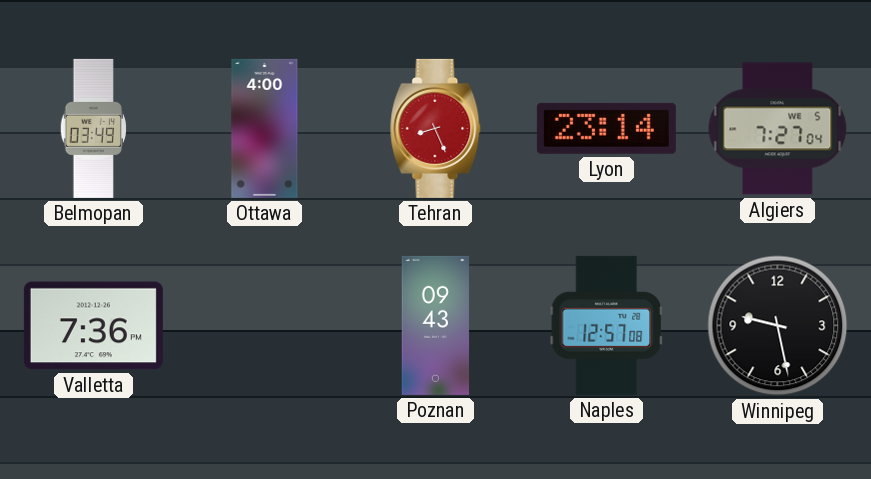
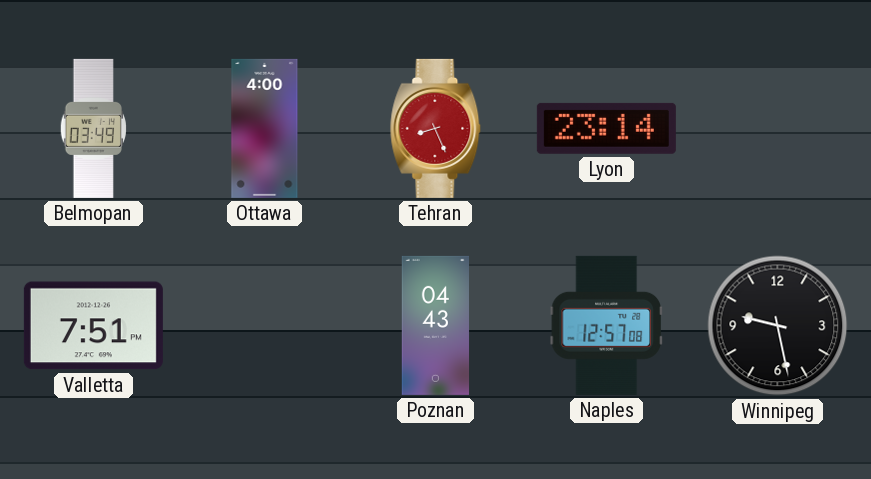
Algiers: 7:27 -> none (778, 129)
Valletta: 7:36 -> 7:51 (93, 326)
Poznan: 09:43 -> 04:43 (436, 325)
